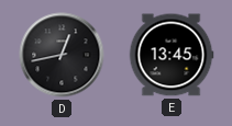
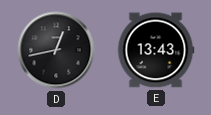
E: 13:45 -> 13:43 (156, 50)
